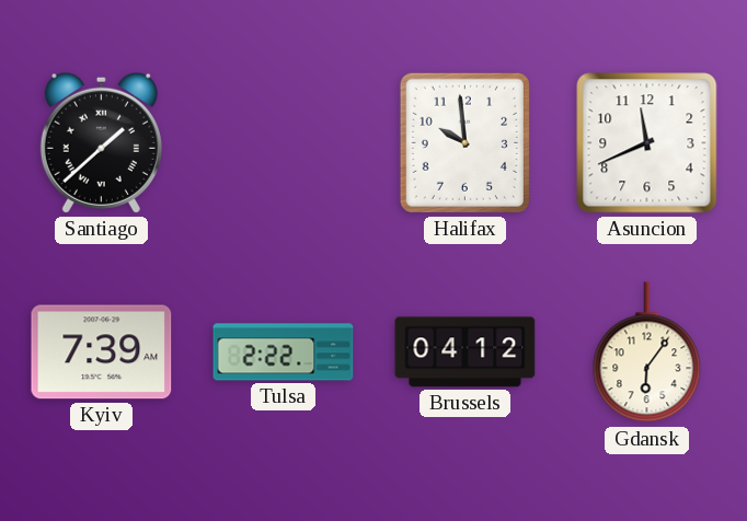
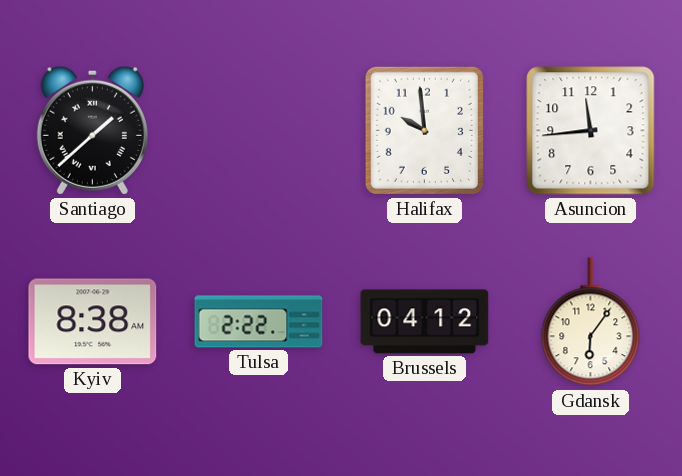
Asuncion: 11:41 -> 11:44 (591, 131)
Kyiv: 7:39 -> 8:38 (93, 322)
